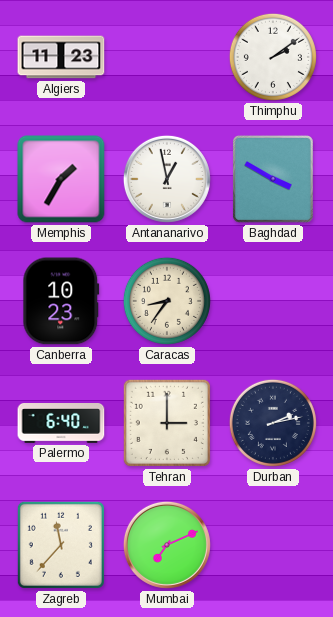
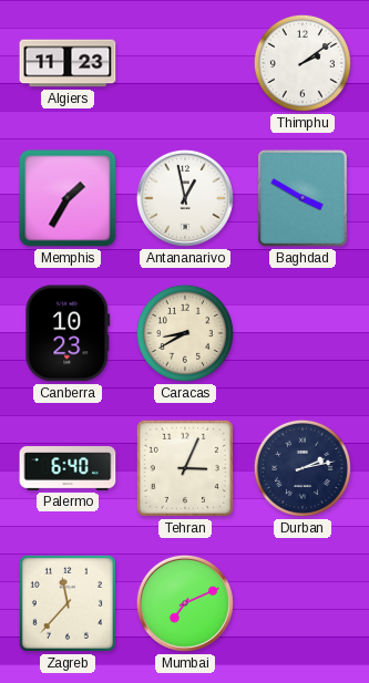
Caracas: 8:36 -> 8:40 (185, 333)
Tehran: 3:00 -> 3:04 (185, 468)
